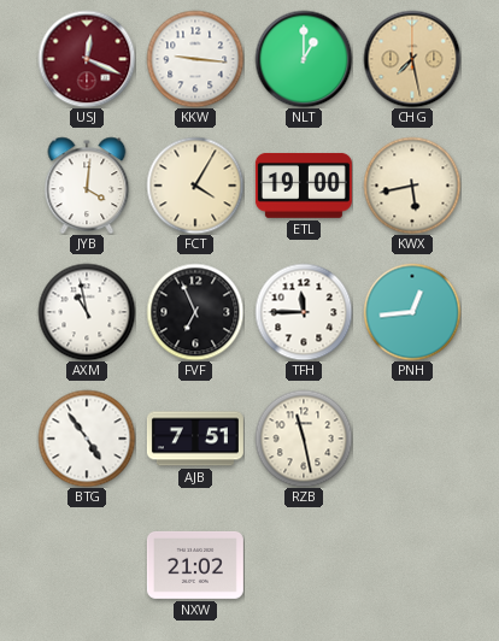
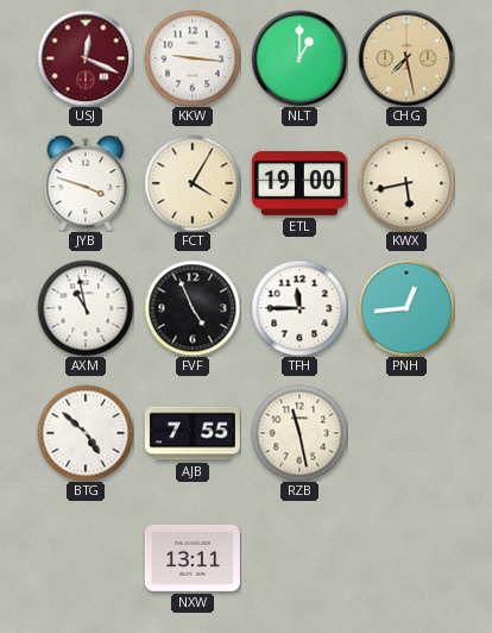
JYB: 4:01 -> 3:48 (86, 183)
FVF: 6:56 -> 4:56 (193, 308)
BTG: 4:54 -> 4:52 (86, 433)
AJB: 7:51 -> 7:55 (193, 433)
NXW: 21:02 -> 13:11 (193, 558)
